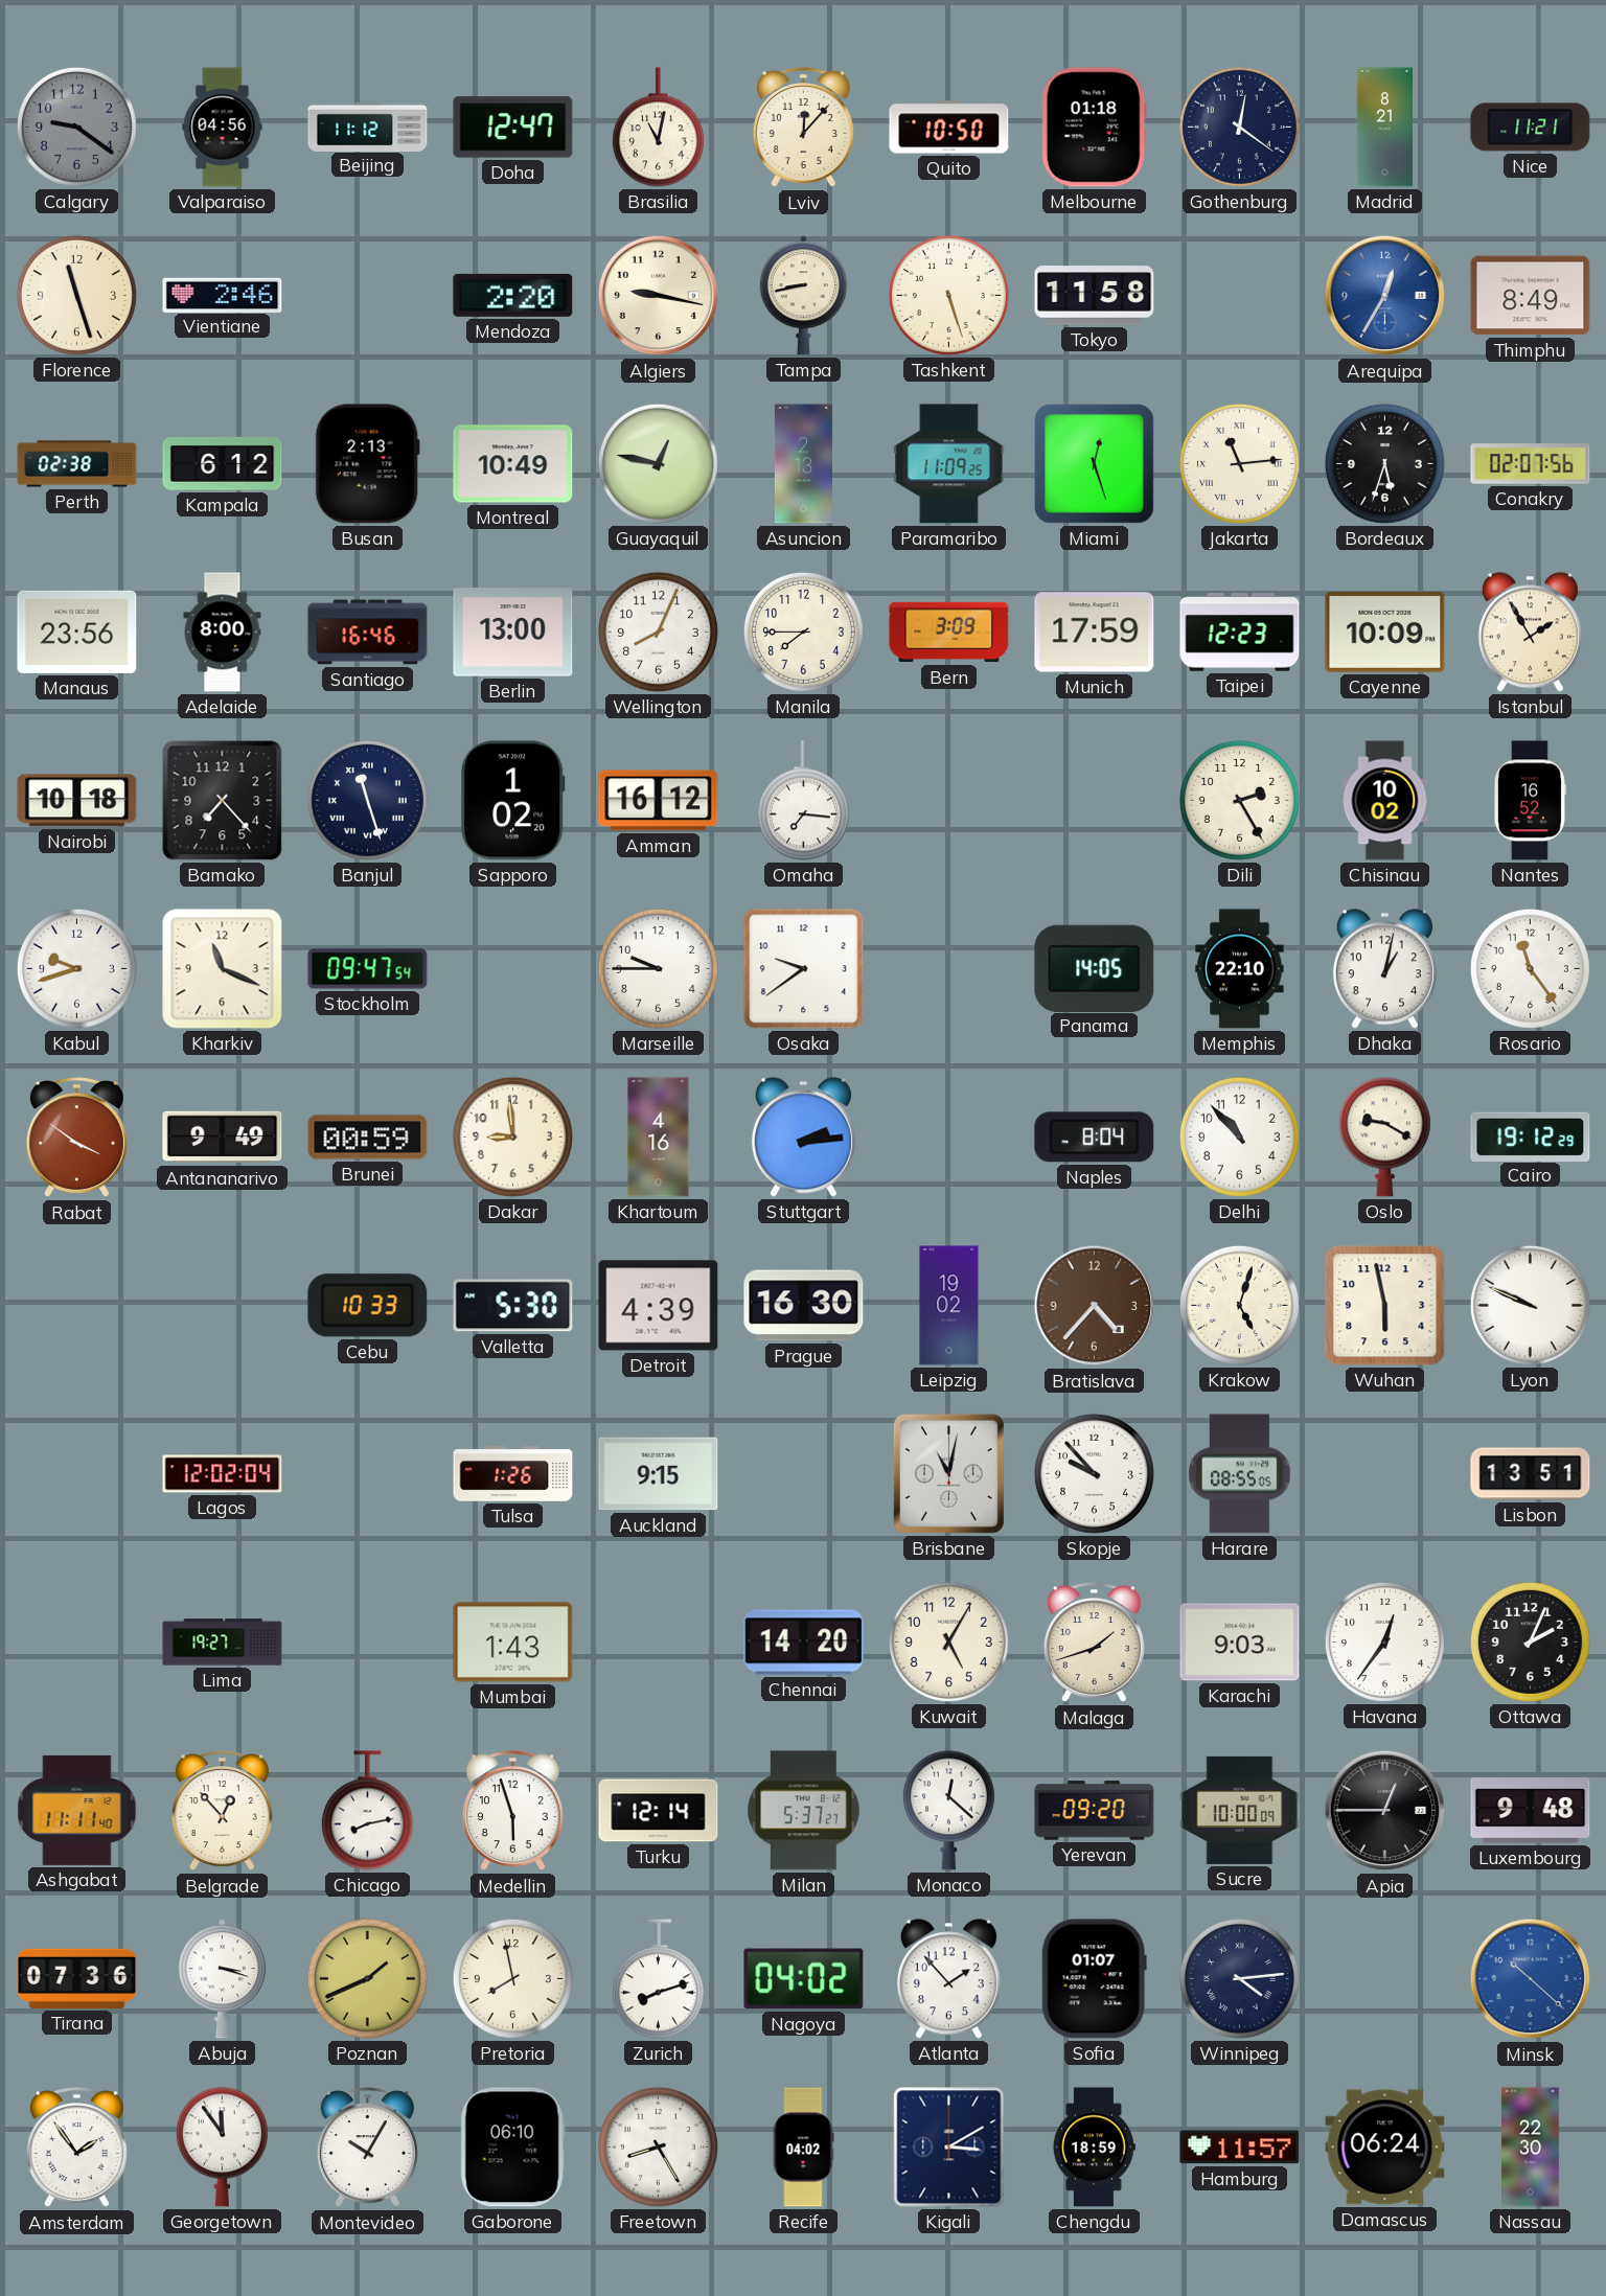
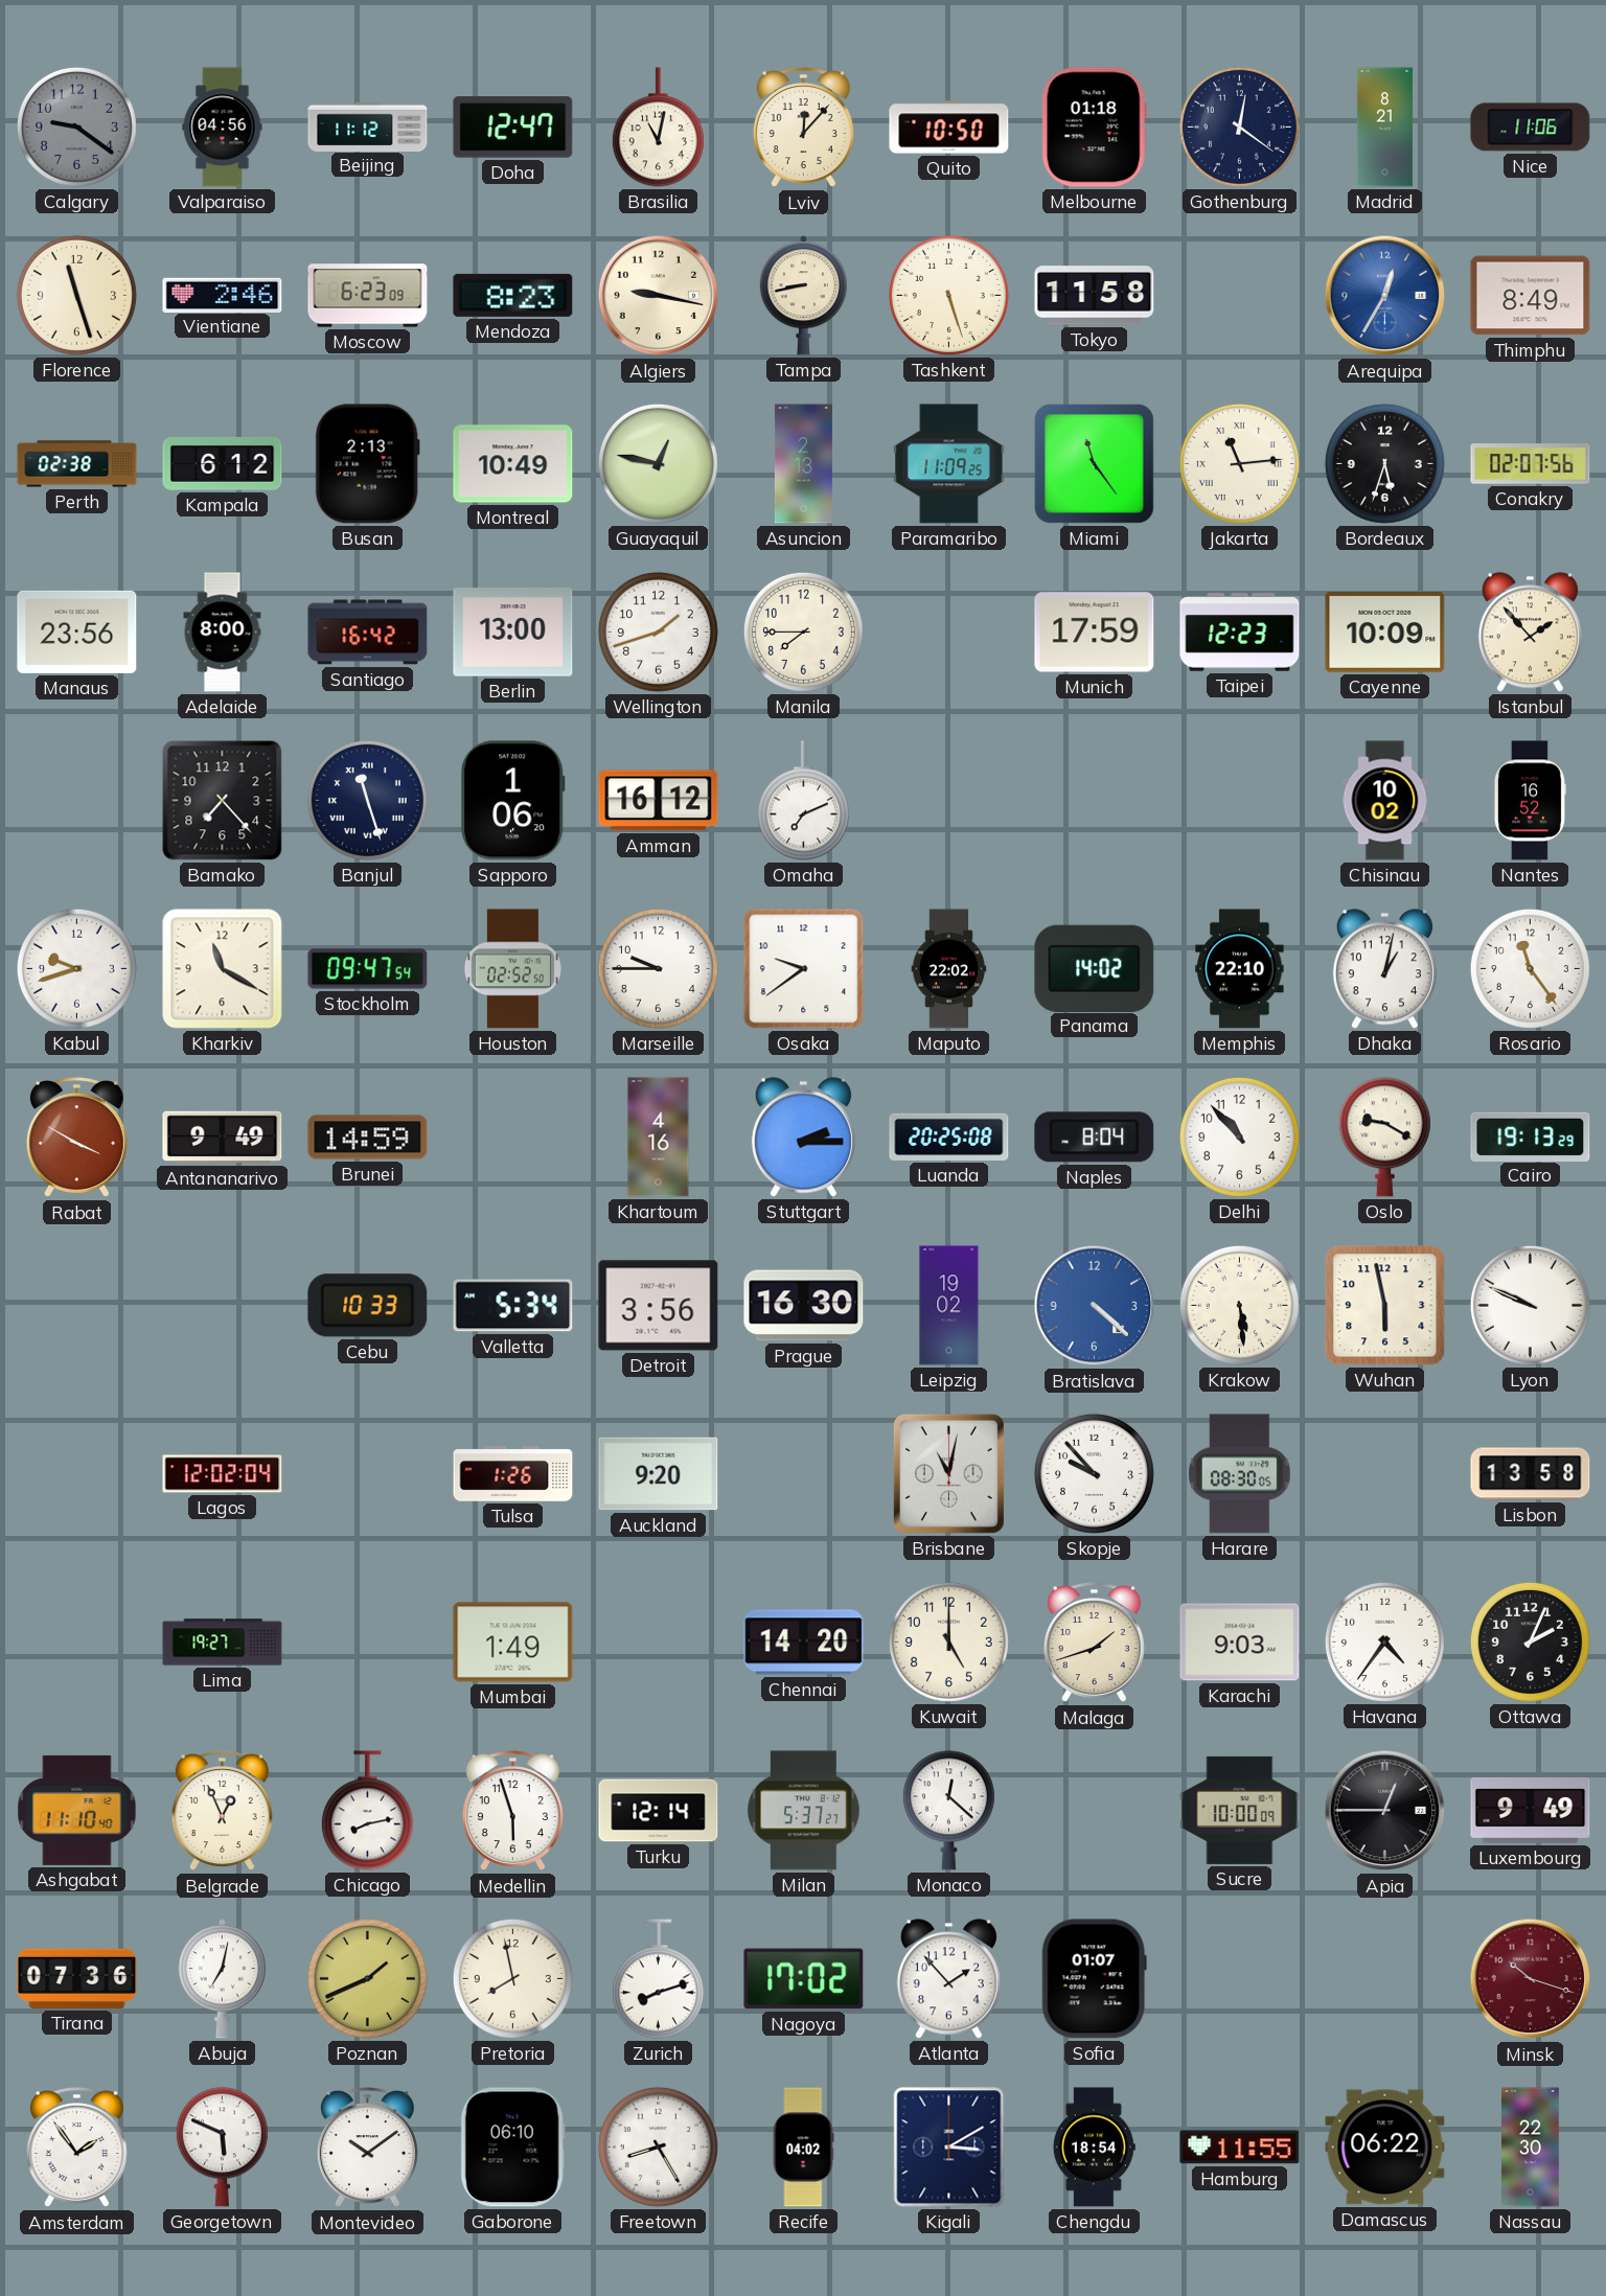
Nice: 11:21 -> 11:06 (1531, 128)
Moscow: none -> 6:23 (368, 296)
Mendoza: 2:20 -> 8:23 (513, 295)
Miami: 12:27 -> 11:24 (1094, 463)
Santiago: 16:46 -> 16:42 (368, 633)
Wellington: 8:04 -> 1:42 (658, 632)
Bern: 3:09 -> none (949, 633)
Istanbul: 1:55 -> 1:53 (1530, 633)
Nairobi: 10:18 -> none (77, 801)
Sapporo: 1:02 -> 1:06 (513, 801)
Omaha: 7:16 -> 7:11 (803, 801)
Dili: 2:25 -> none (1239, 800)
Kharkiv: 11:19 -> 11:20 (223, 969)
Houston: none -> 02:52 (512, 969)
Maputo: none -> 22:02 (949, 969)
Panama: 14:05 -> 14:02 (1095, 968)
Rabat: 3:51 -> 3:50 (76, 1138)
Brunei: 00:59 -> 14:59 (368, 1138)
Dakar: 8:59 -> none (512, 1136)
Stuttgart: 2:14 -> 2:15 (803, 1138)
Luanda: none -> 20:25 (949, 1136)
Cairo: 19:12 -> 19:13 (1531, 1136)
Valletta: 5:30 -> 5:34 (513, 1306)
Detroit: 4:39 -> 3:56 (659, 1306)
Bratislava: 4:37 -> 4:22 (1095, 1306)
Bratislava dial: brown -> blue (1095, 1306)
Krakow: 5:03 -> 5:29 (1239, 1305)
Auckland: 9:15 -> 9:20 (659, 1474)
Harare: 08:55 -> 08:30 (1240, 1474)
Lisbon: 13:51 -> 13:58 (1531, 1474)
Mumbai: 1:43 -> 1:49 (513, 1643)
Kuwait: 5:05 -> 5:00 (948, 1641)
Havana: 12:36 -> 4:36 (1384, 1641)
Ashgabat: 11:11 -> 11:10 (77, 1810)
Belgrade: 12:53 -> 12:56 (222, 1811)
Yerevan: 09:20 -> none (1095, 1811)
Luxembourg: 9:48 -> 9:49 (1531, 1810)
Abuja: 3:18 -> 7:02 (222, 1979)
Nagoya: 04:02 -> 17:02 (804, 1979)
Winnipeg: 4:14 -> none (1239, 1978)
Minsk: 10:22 -> 10:18 (1531, 1979)
Minsk dial: blue -> burgundy (1531, 1979)
Georgetown: 11:54 -> 5:49 (222, 2148)
Montevideo: 10:05 -> 10:09 (367, 2148)
Chengdu: 18:59 -> 18:54 (1094, 2148)
Hamburg: 11:57 -> 11:55 (1240, 2148)
Damascus: 06:24 -> 06:22 (1385, 2148)
